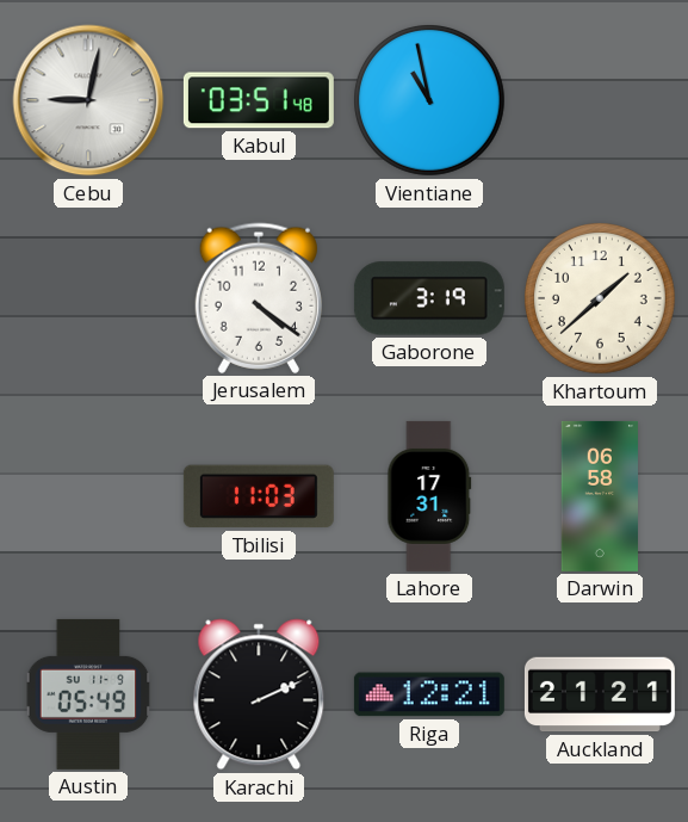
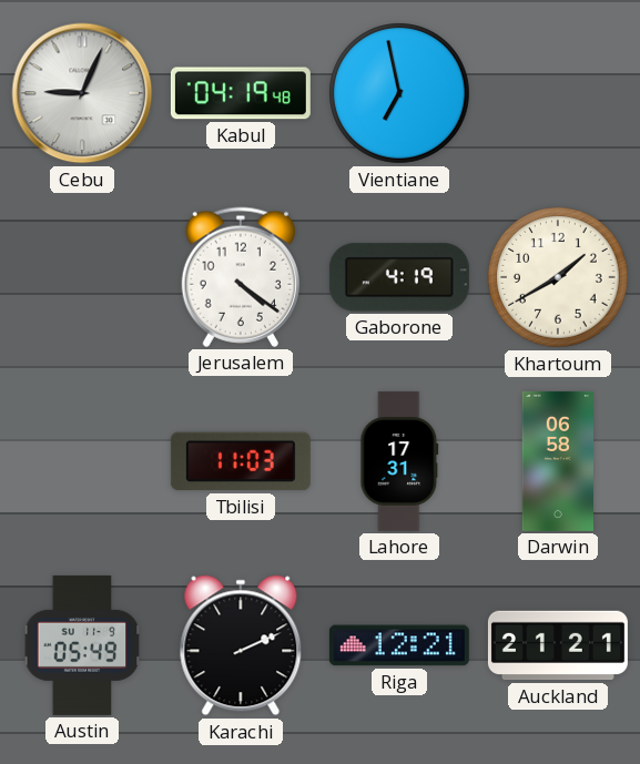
Cebu: 9:02 -> 9:04 (82, 93)
Kabul: 03:51 -> 04:19 (241, 93)
Vientiane: 10:58 -> 6:58 (400, 94)
Gaborone: 3:19 -> 4:19 (399, 277)
Khartoum: 1:38 -> 1:40 (559, 278)
